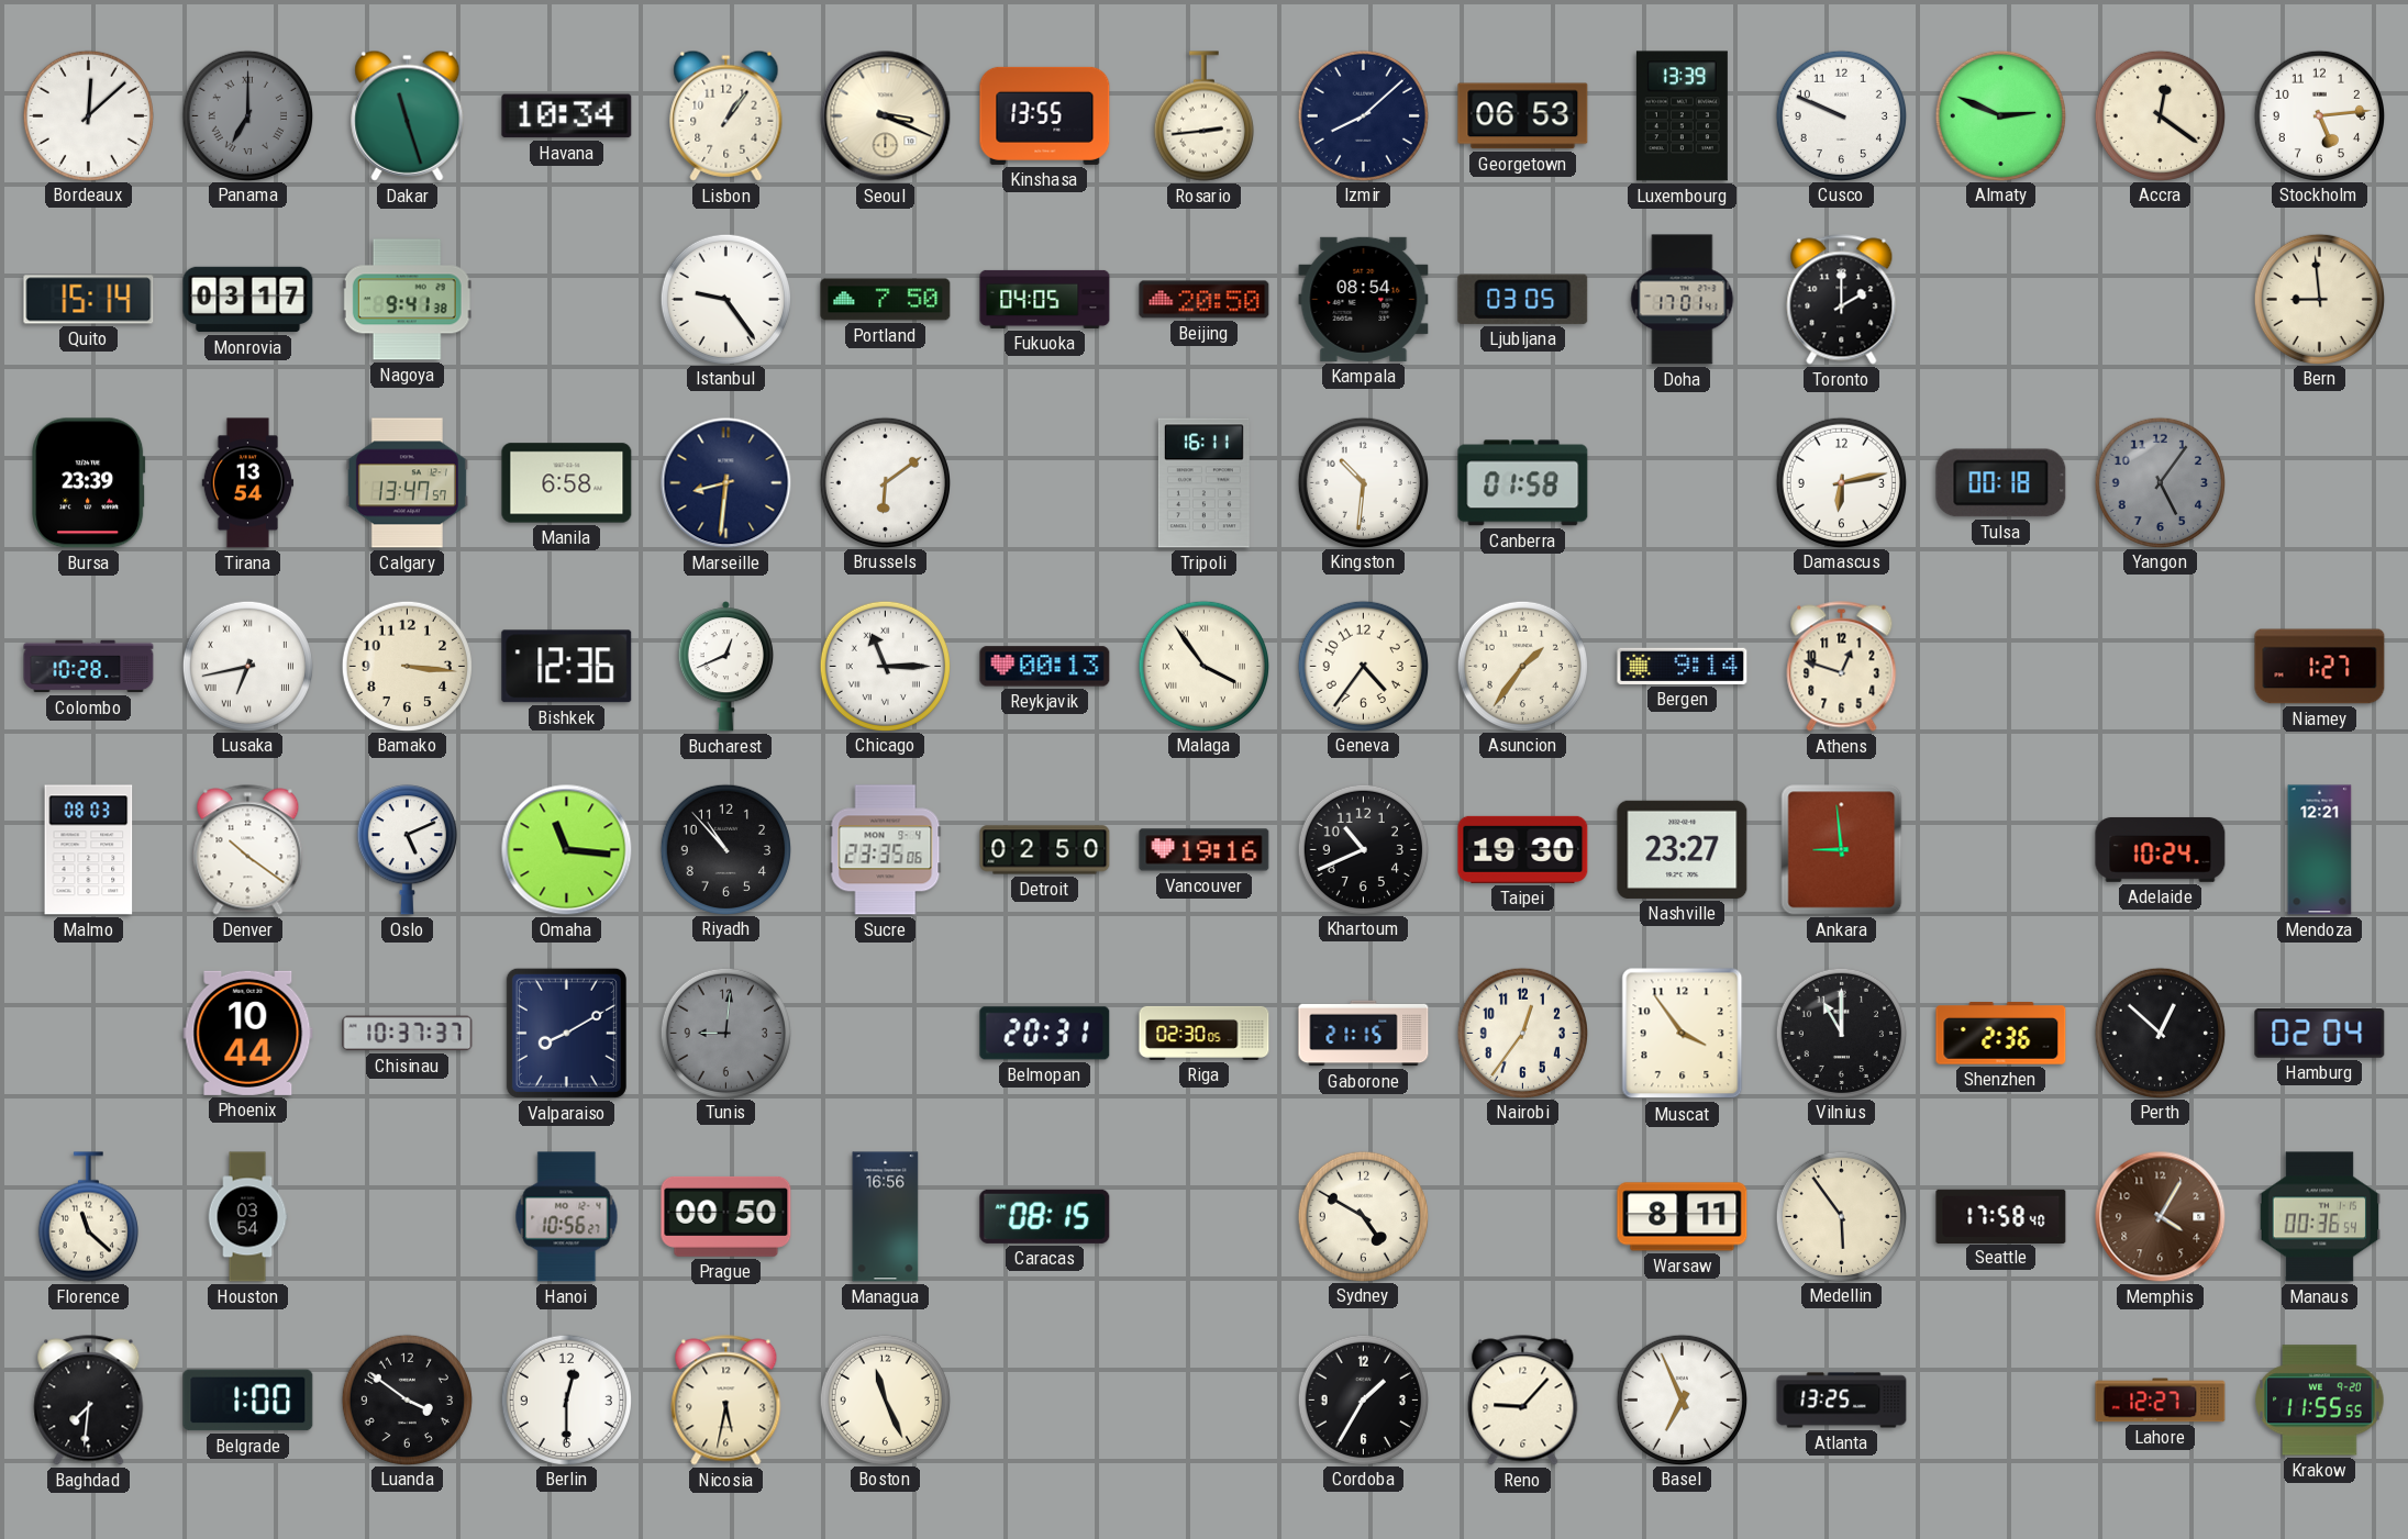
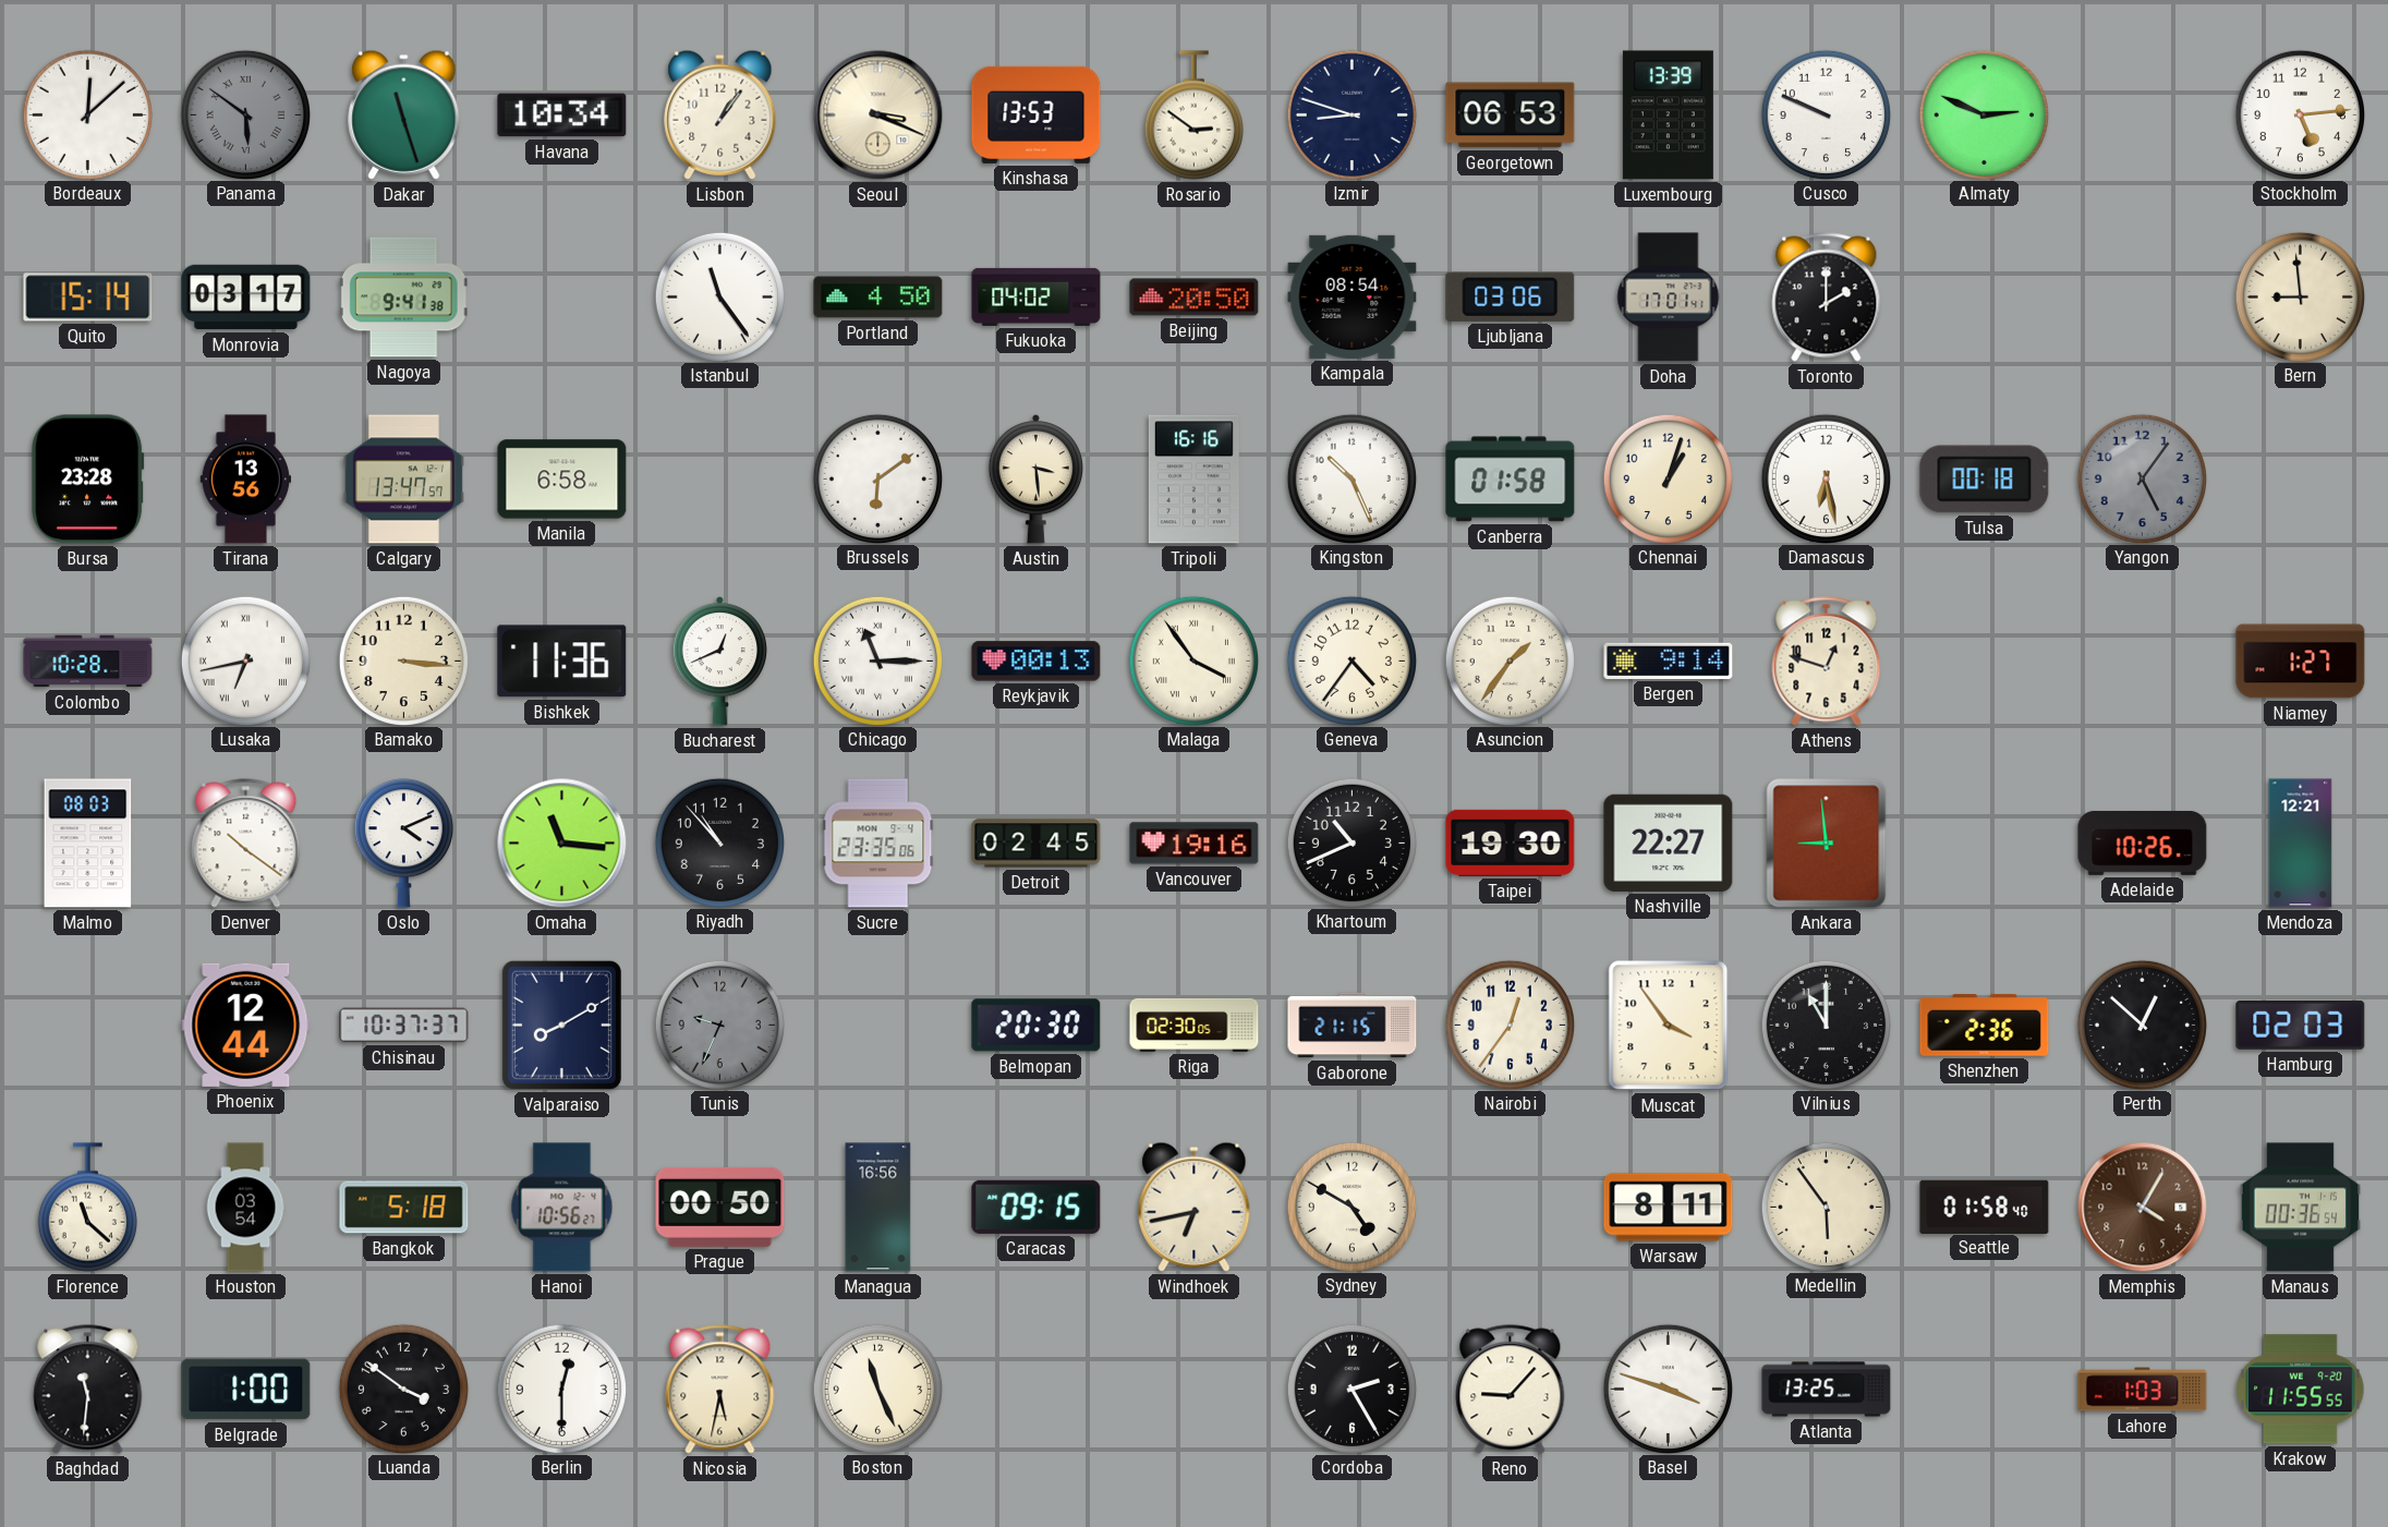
Panama: 7:00 -> 5:51 (245, 114)
Kinshasa: 13:55 -> 13:53 (1037, 114)
Rosario: 2:44 -> 2:51 (1193, 116)
Izmir: 8:08 -> 8:48 (1351, 114)
Accra: 12:21 -> none (2160, 115)
Istanbul: 9:24 -> 11:24 (719, 296)
Portland: 7:50 -> 4:50 (878, 298)
Fukuoka: 04:05 -> 04:02 (1037, 296)
Ljubljana: 03:05 -> 03:06 (1511, 296)
Bursa: 23:39 -> 23:28 (88, 480)
Tirana: 13:54 -> 13:56 (246, 480)
Marseille: 8:31 -> none (726, 483)
Austin: none -> 3:29 (1035, 480)
Tripoli: 16:11 -> 16:16 (1193, 480)
Kingston: 10:31 -> 10:26 (1351, 478)
Chennai: none -> 1:03 (1668, 478)
Damascus: 6:13 -> 6:28 (1826, 478)
Bishkek: 12:36 -> 11:36 (562, 662)
Oslo: 5:11 -> 4:11 (403, 844)
Detroit: 02:50 -> 02:45 (1037, 844)
Nashville: 23:27 -> 22:27 (1669, 843)
Adelaide: 10:24 -> 10:26 (2143, 843)
Phoenix: 10:44 -> 12:44 (246, 1025)
Tunis: 9:01 -> 9:34 (719, 1025)
Belmopan: 20:31 -> 20:30 (1037, 1026)
Hamburg: 02:04 -> 02:03 (2301, 1025)
Bangkok: none -> 5:18 (404, 1208)
Caracas: 08:15 -> 09:15 (1037, 1207)
Windhoek: none -> 6:43 (1195, 1207)
Seattle: 17:58 -> 01:58 (1985, 1207)
Baghdad: 7:31 -> 11:31 (88, 1390)
Cordoba: 1:35 -> 2:25 (1351, 1389)
Basel: 6:56 -> 3:48 (1668, 1389)
Lahore: 12:27 -> 1:03 (2143, 1390)
